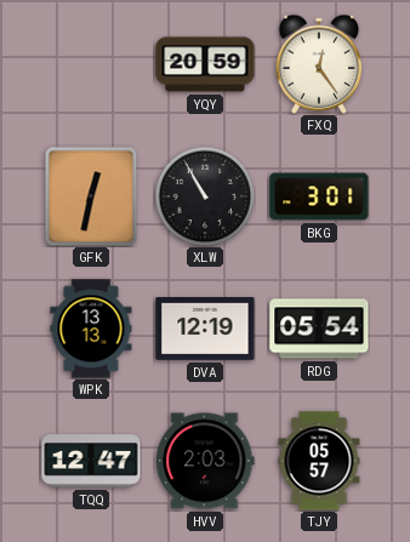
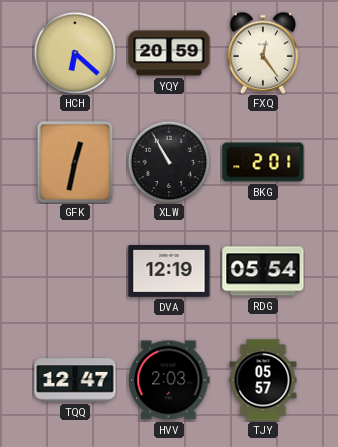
HCH: none -> 6:22 (75, 53)
BKG: 3:01 -> 2:01 (263, 162)
WPK: 13:13 -> none (91, 329)
